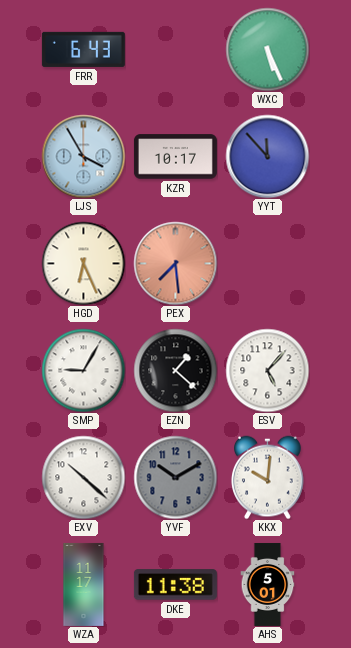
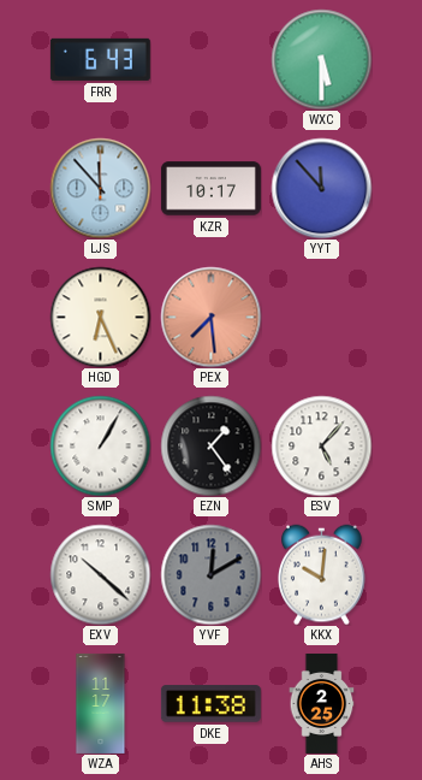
WXC: 5:26 -> 5:30 (321, 59)
LJS: 3:55 -> 11:53 (100, 188)
SMP: 9:05 -> 1:05 (100, 445)
EZN: 1:22 -> 1:24 (210, 445)
YVF: 10:10 -> 12:10 (210, 574)
AHS: 5:01 -> 2:25 (322, 703)
